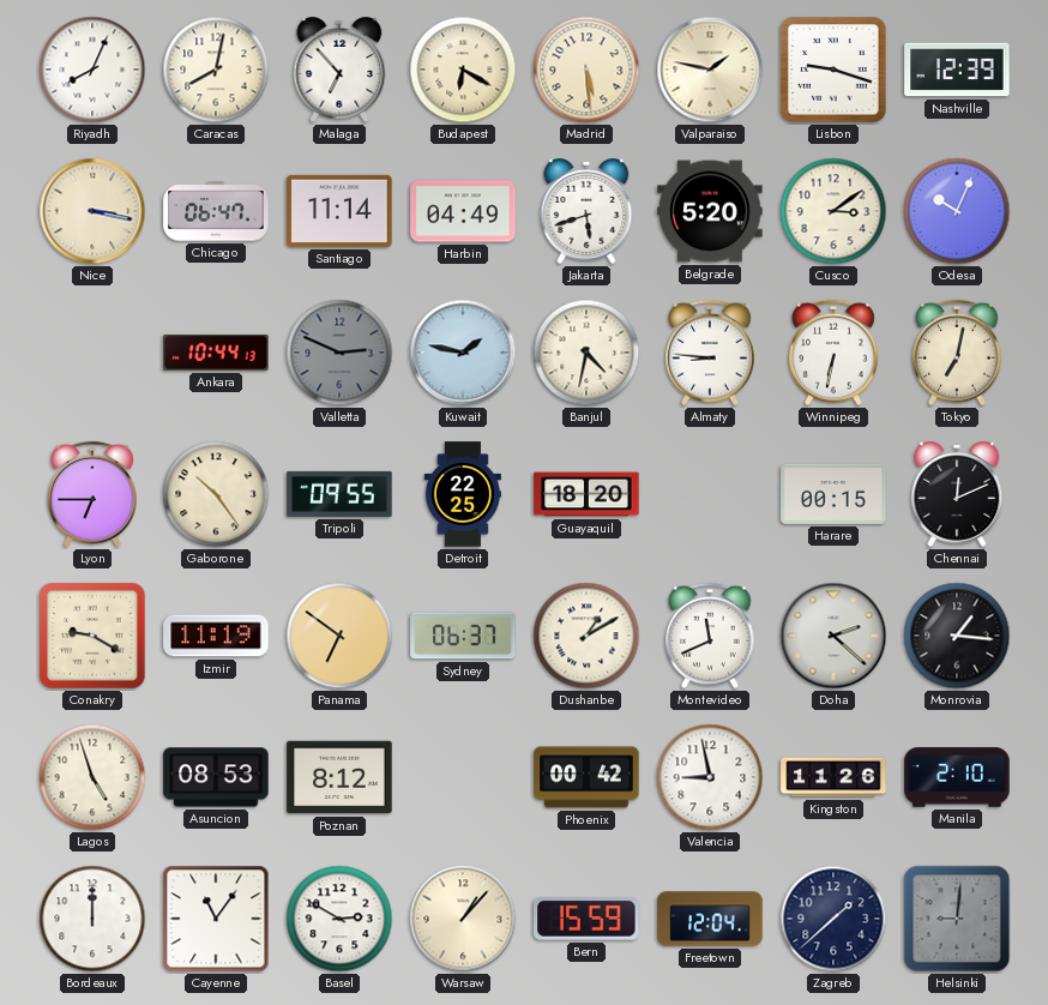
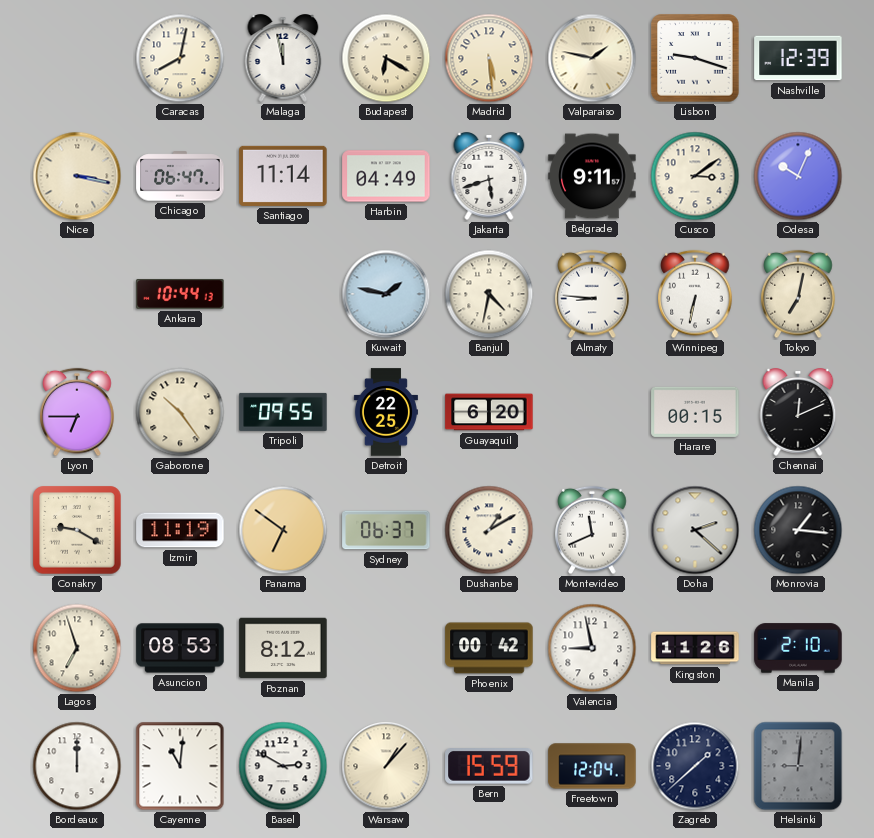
Riyadh: 8:04 -> none (92, 70)
Malaga: 6:53 -> 11:58 (283, 58)
Belgrade: 5:20 -> 9:11 (592, 176)
Valletta: 2:49 -> none (339, 353)
Guayaquil: 18:20 -> 6:20 (489, 412)
Lagos: 4:57 -> 6:57 (77, 648)
Cayenne: 11:06 -> 11:01 (180, 766)
